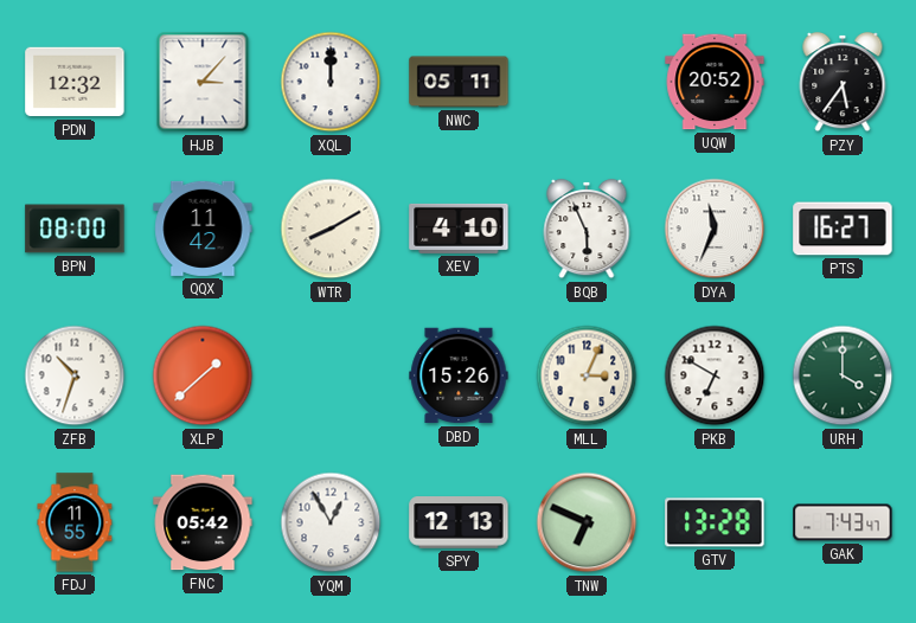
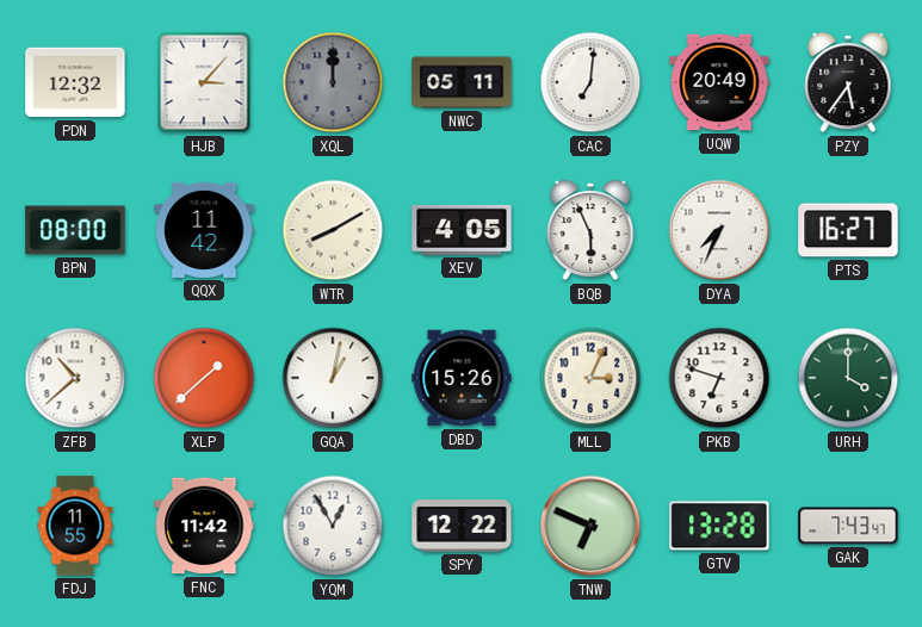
XQL dial: white -> grey (333, 82)
CAC: none -> 7:01 (590, 82)
UQW: 20:52 -> 20:49 (719, 82)
XEV: 4:10 -> 4:05 (462, 230)
DYA: 11:34 -> 7:34 (719, 230)
ZFB: 10:33 -> 10:38 (75, 378)
GQA: none -> 1:02 (333, 378)
PKB: 6:50 -> 6:48 (719, 378)
FNC: 05:42 -> 11:42 (204, 526)
SPY: 12:13 -> 12:22 (462, 526)
